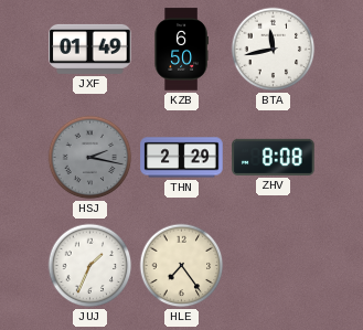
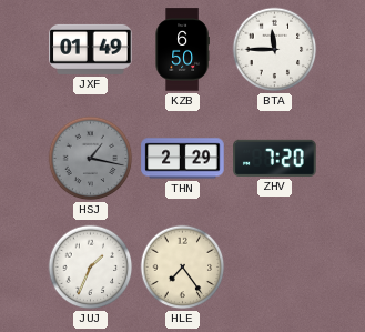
BTA: 11:43 -> 11:45 (275, 50)
HSJ: 2:17 -> 1:17 (91, 159)
ZHV: 8:08 -> 7:20 (275, 158)
